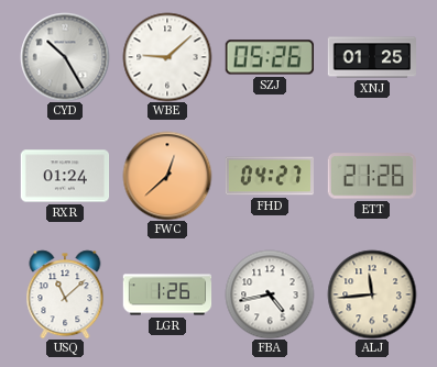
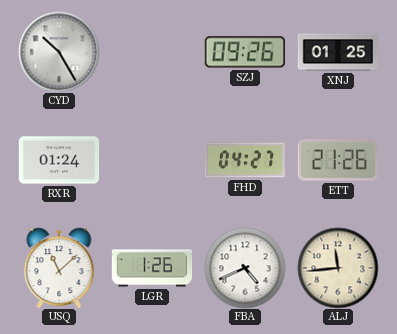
WBE: 9:08 -> none (167, 57)
SZJ: 05:26 -> 09:26 (245, 52)
FWC: 12:38 -> none (167, 176)
FBA: 4:43 -> 4:41 (245, 268)
